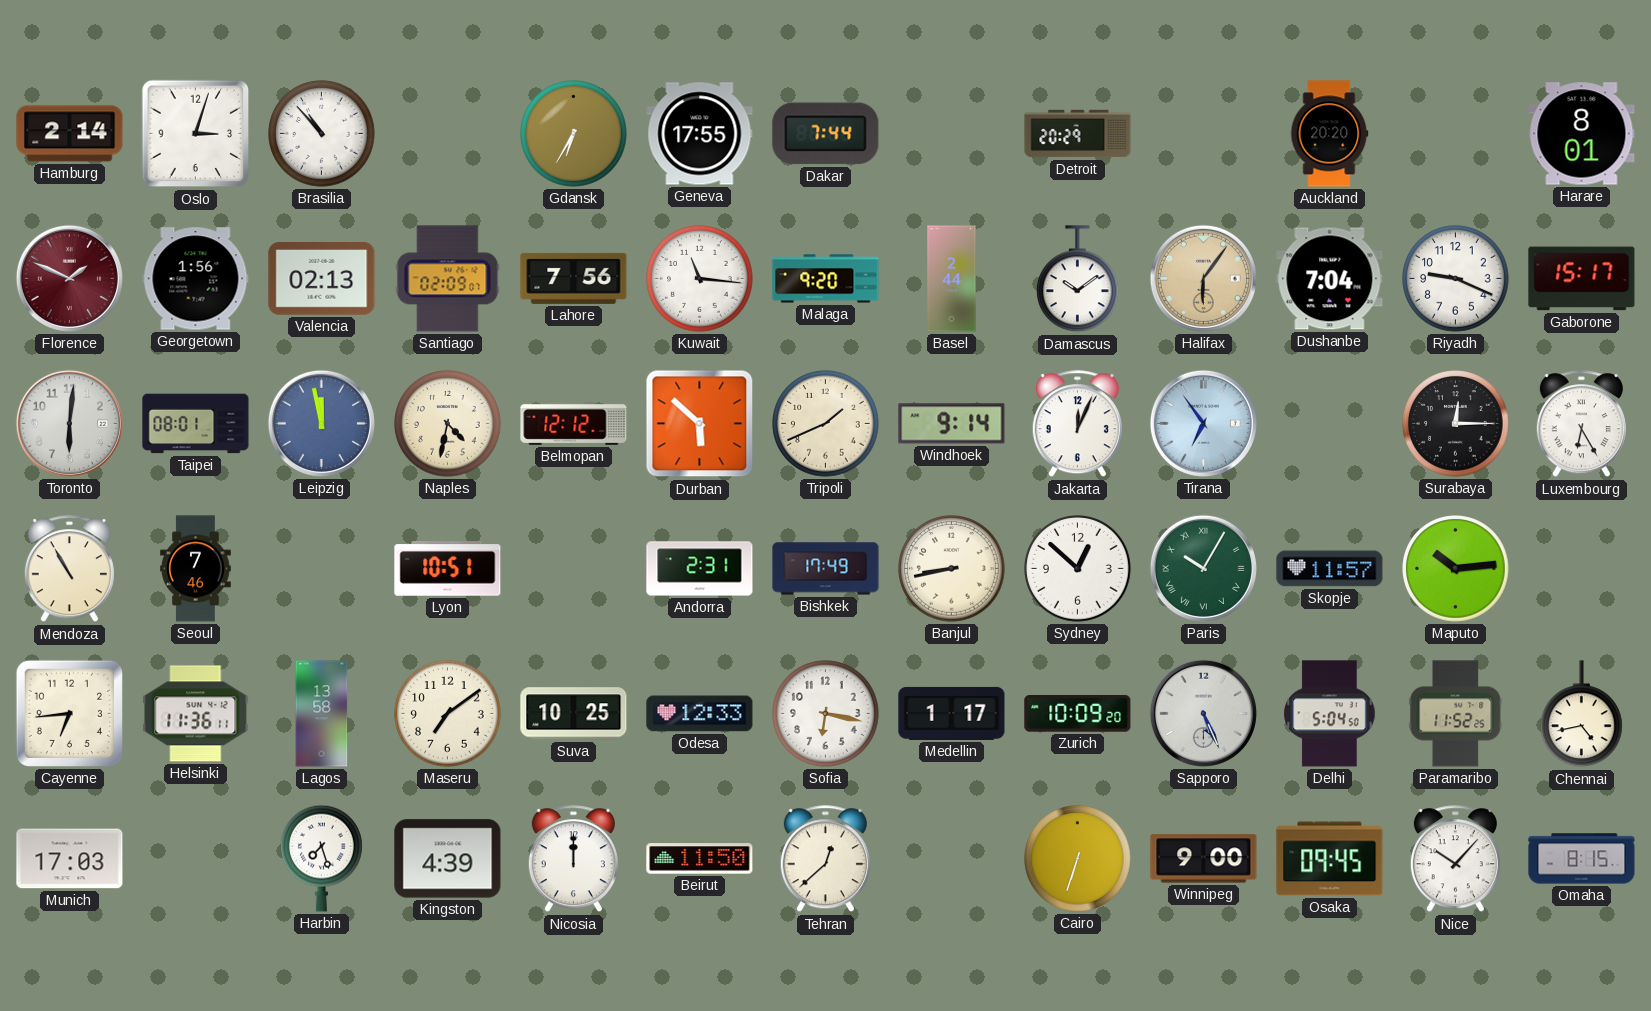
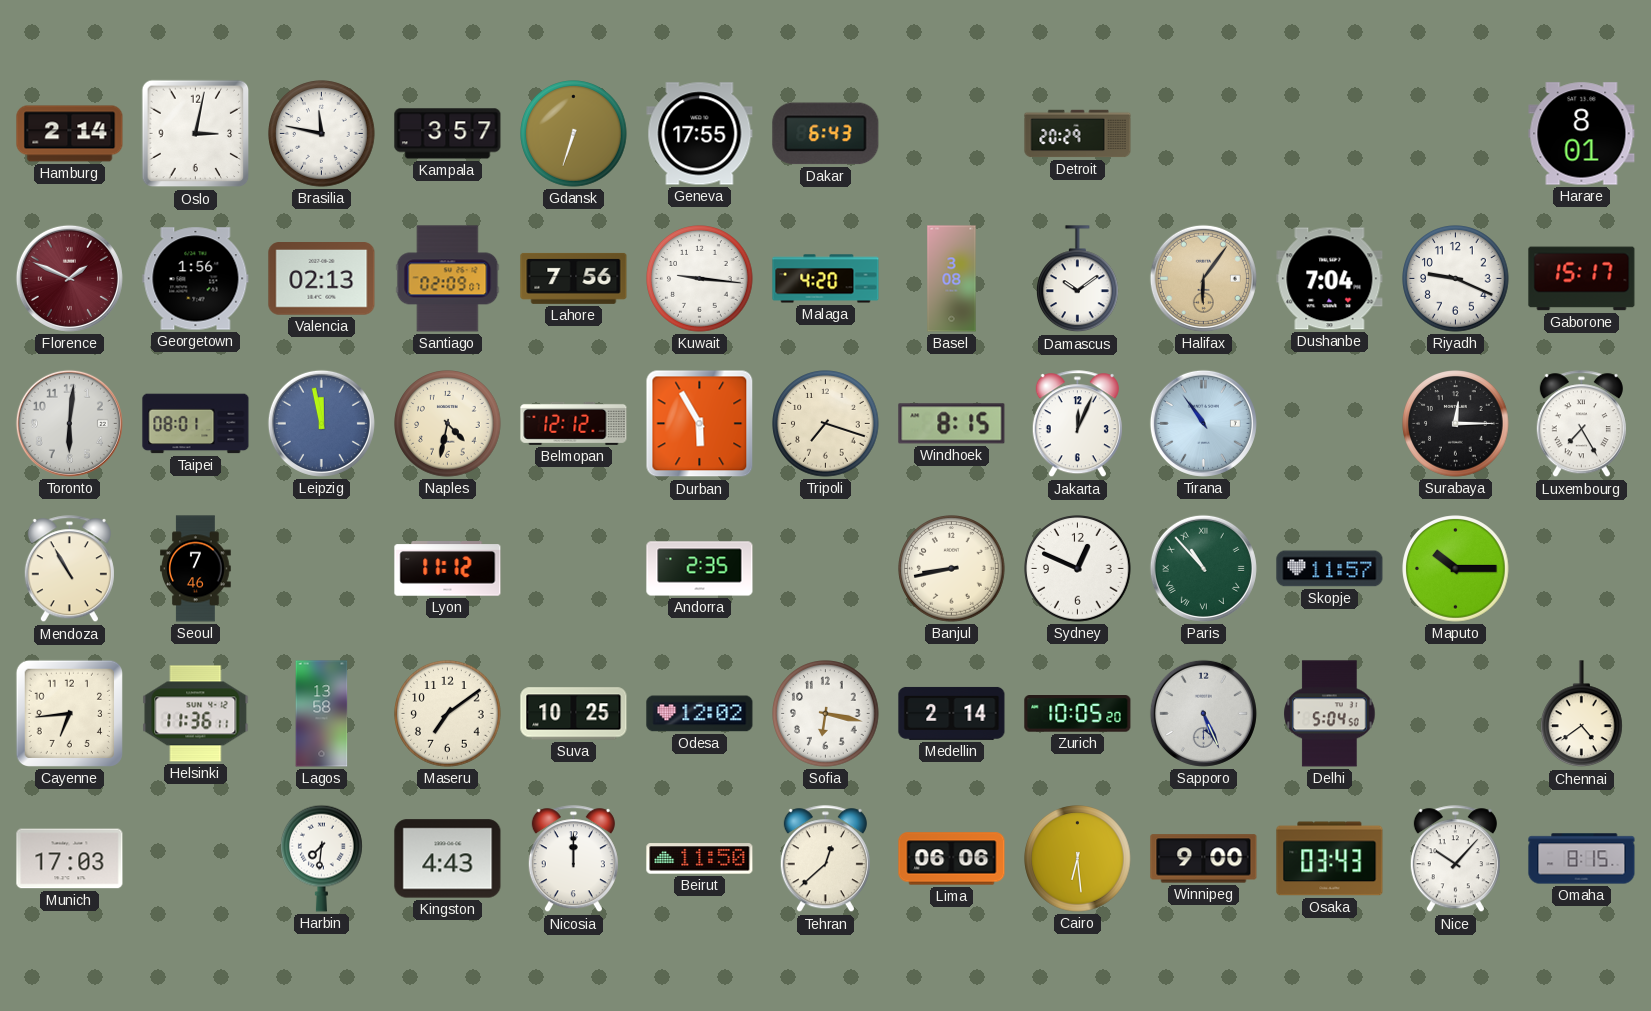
Oslo: 3:03 -> 3:02 (196, 134)
Brasilia: 10:53 -> 11:47 (322, 134)
Kampala: none -> 3:57 (448, 134)
Gdansk: 6:35 -> 6:33 (574, 134)
Dakar: 7:44 -> 6:43 (826, 134)
Auckland: 20:20 -> none (1330, 134)
Kuwait: 11:16 -> 9:16 (700, 279)
Malaga: 9:20 -> 4:20 (826, 279)
Basel: 2:44 -> 3:08 (952, 279)
Durban: 5:52 -> 5:55 (700, 424)
Tripoli: 1:41 -> 7:18 (826, 424)
Windhoek: 9:14 -> 8:15 (952, 424)
Tirana: 6:54 -> 10:54 (1203, 423)
Luxembourg: 6:25 -> 7:25 (1581, 424)
Lyon: 10:51 -> 11:12 (448, 569)
Andorra: 2:31 -> 2:35 (700, 569)
Bishkek: 17:49 -> none (826, 569)
Sydney: 12:52 -> 12:49 (1078, 569)
Paris: 10:05 -> 10:53 (1203, 568)
Maputo: 10:14 -> 10:15 (1456, 569)
Odesa: 12:33 -> 12:02 (700, 714)
Medellin: 1:17 -> 2:14 (952, 713)
Zurich: 10:09 -> 10:05 (1078, 714)
Paramaribo: 11:52 -> none (1456, 714)
Chennai: 4:43 -> 4:39 (1582, 714)
Harbin: 7:27 -> 7:31 (322, 858)
Kingston: 4:39 -> 4:43 (448, 859)
Lima: none -> 06:06 (952, 859)
Cairo: 6:33 -> 6:29 (1078, 859)
Osaka: 09:45 -> 03:43 (1330, 859)
